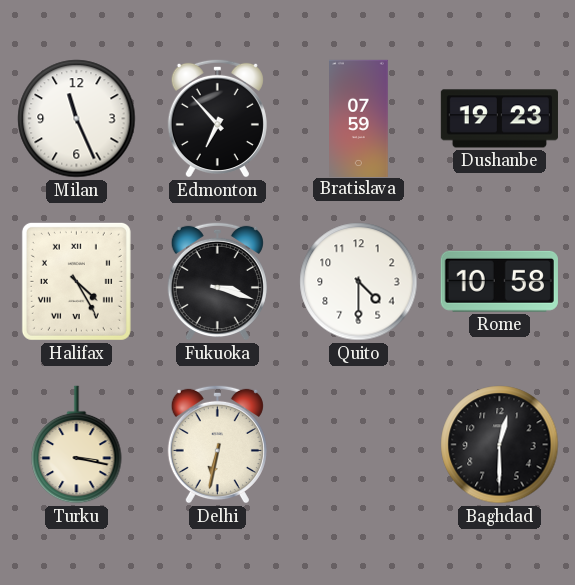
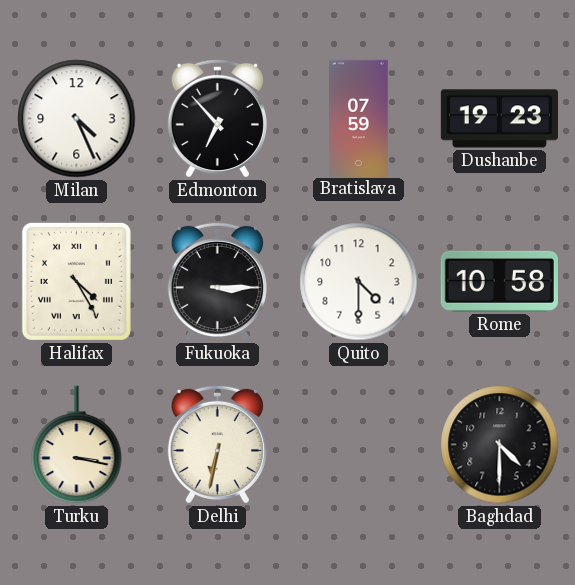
Milan: 11:26 -> 4:26 (77, 119)
Fukuoka: 3:18 -> 3:15 (217, 281)
Baghdad: 12:30 -> 4:30 (500, 445)
